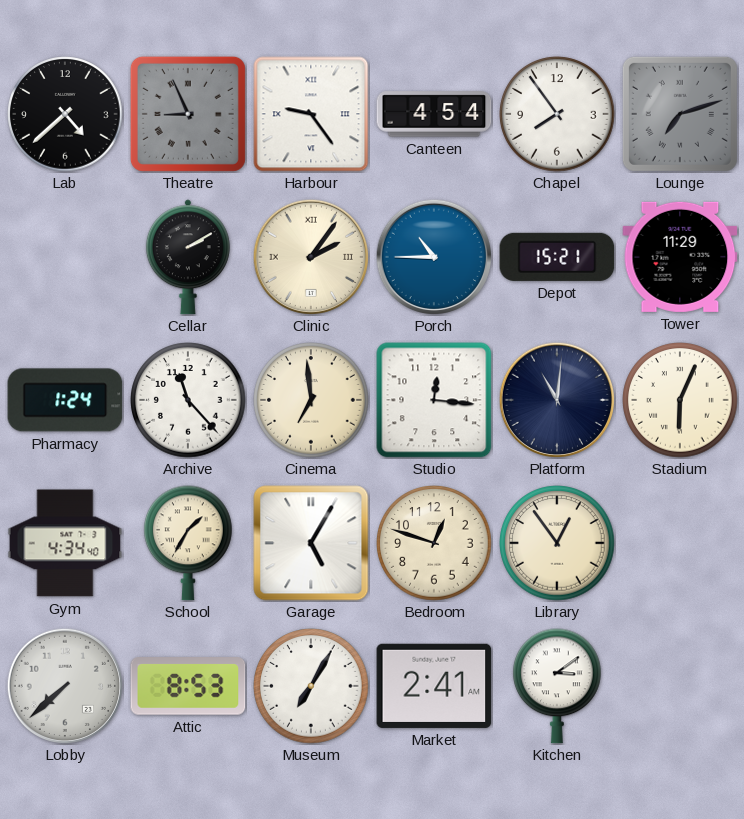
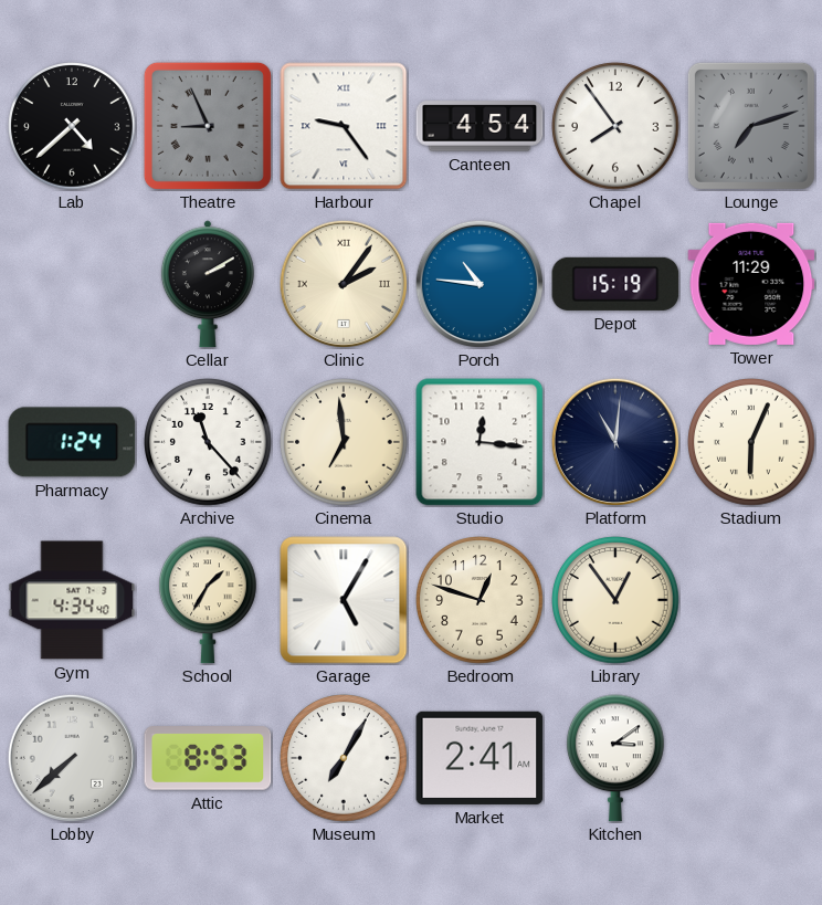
Porch: 10:45 -> 10:46 (478, 283)
Depot: 15:21 -> 15:19 (615, 284)
